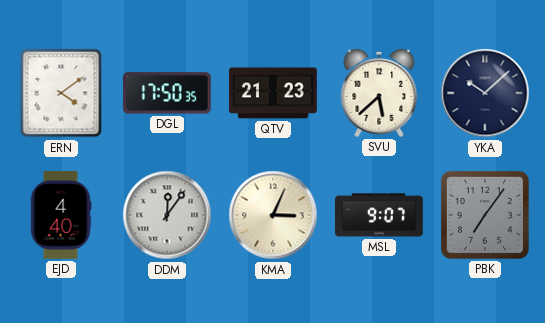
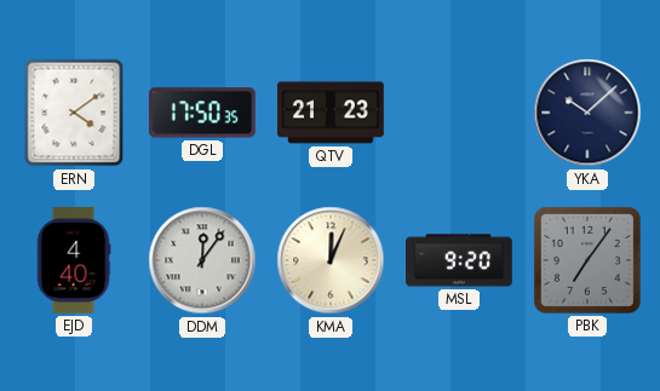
SVU: 5:38 -> none (379, 93)
KMA: 3:04 -> 12:04 (331, 260)
MSL: 9:07 -> 9:20 (460, 260)
